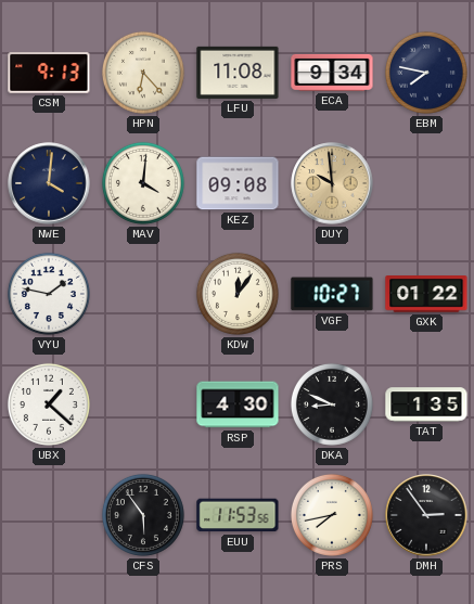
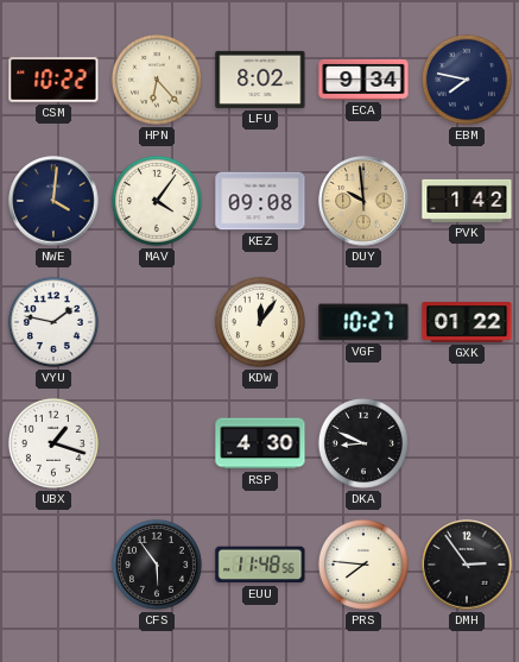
CSM: 9:13 -> 10:22 (53, 80)
LFU: 11:08 -> 8:02 (260, 80)
MAV: 4:01 -> 4:06 (157, 201)
PVK: none -> 1:42 (467, 201)
UBX: 1:22 -> 1:18 (53, 443)
TAT: 1:35 -> none (426, 404)
EUU: 11:53 -> 11:48 (260, 565)
PRS: 7:43 -> 7:46 (363, 565)
